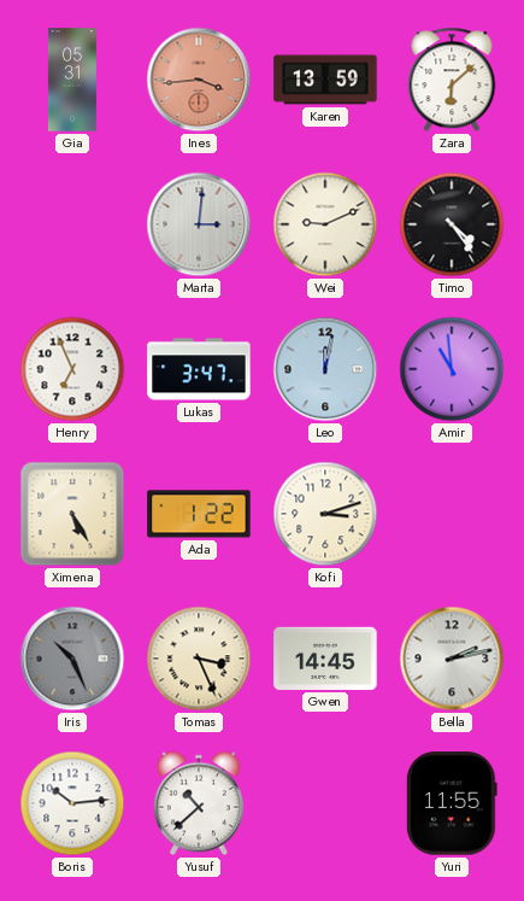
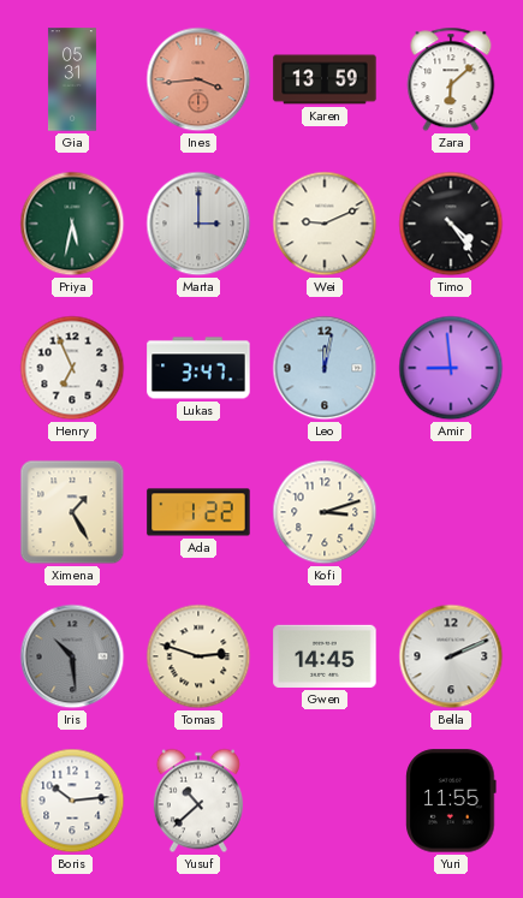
Priya: none -> 5:32 (72, 224)
Marta: 3:01 -> 3:00 (198, 224)
Amir: 10:59 -> 8:59 (451, 368)
Ximena: 5:25 -> 1:25 (72, 512)
Iris: 10:26 -> 10:29 (72, 656)
Tomas: 3:26 -> 2:48 (198, 656)
Bella: 2:13 -> 2:11 (451, 656)
